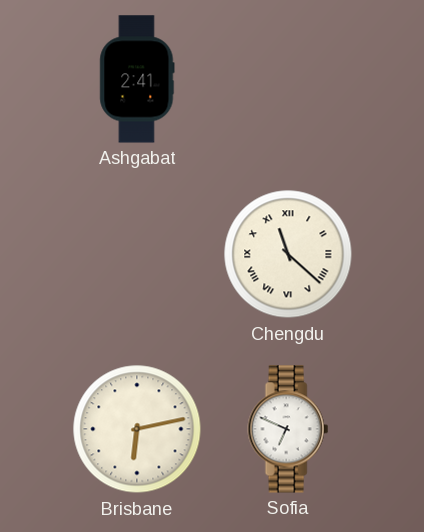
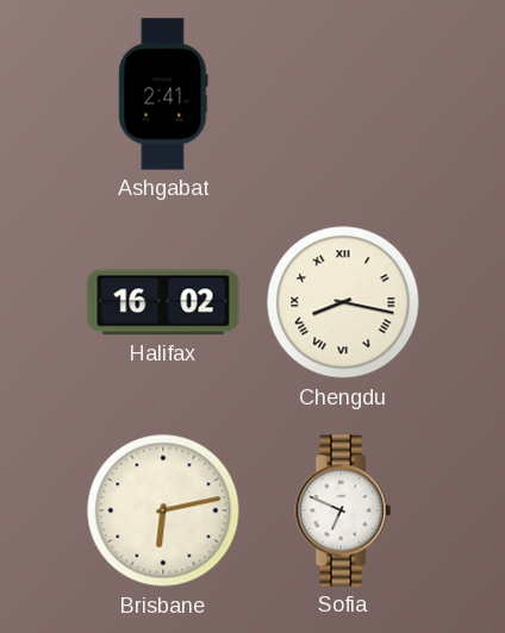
Halifax: none -> 16:02 (163, 302)
Chengdu: 11:22 -> 8:17 (343, 302)
